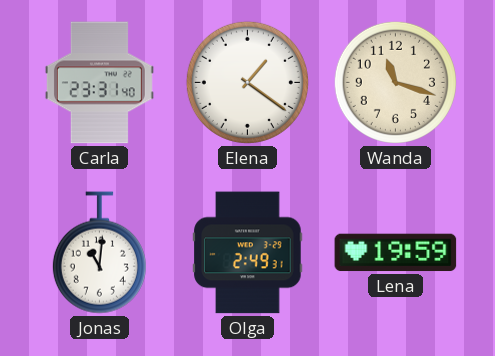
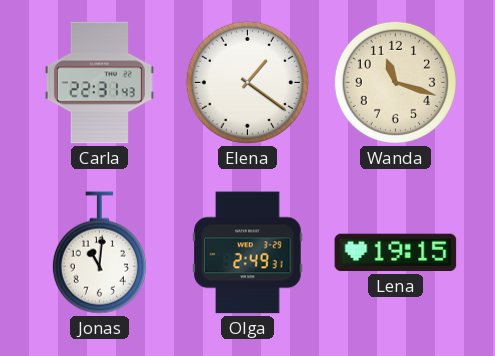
Carla: 23:31 -> 22:31 (99, 83)
Lena: 19:59 -> 19:15 (396, 253)
